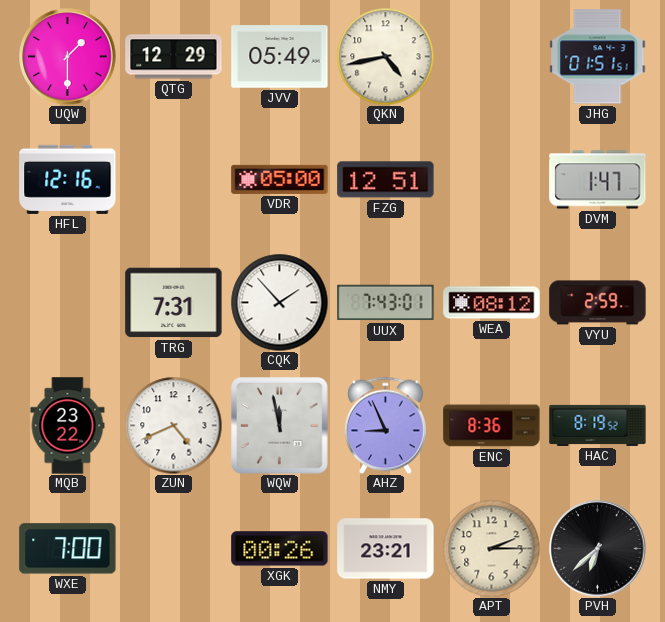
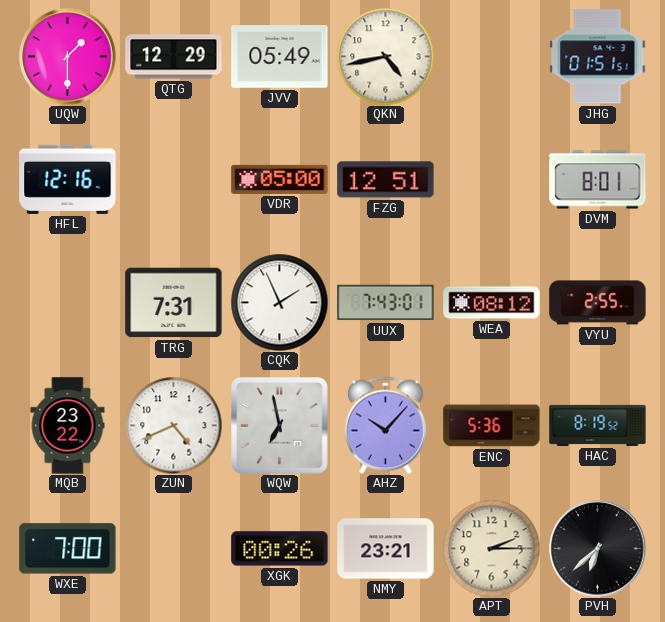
DVM: 1:47 -> 8:01 (598, 180)
CQK: 1:53 -> 1:56 (279, 302)
VYU: 2:59 -> 2:55 (598, 303)
WQW: 11:58 -> 6:58 (280, 426)
AHZ: 8:56 -> 10:07 (385, 425)
ENC: 8:36 -> 5:36 (492, 426)
